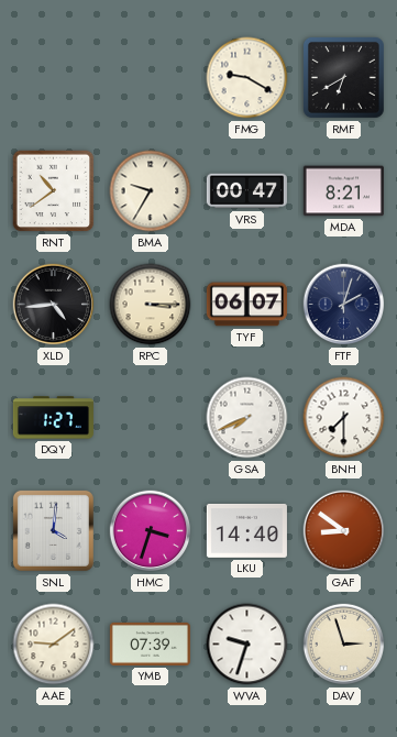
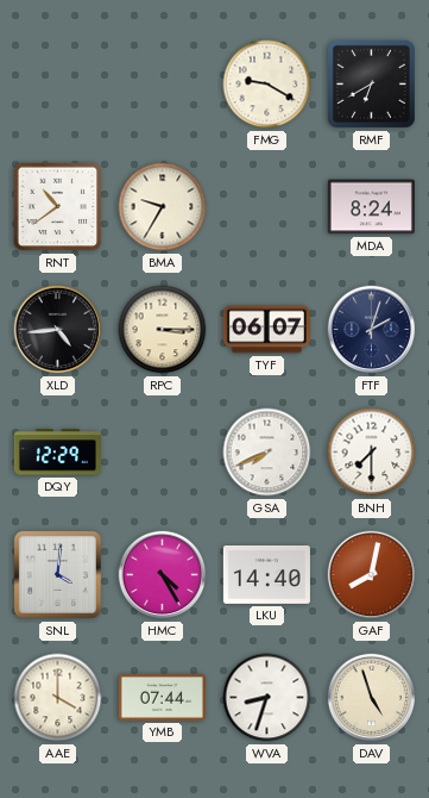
VRS: 00:47 -> none (246, 191)
MDA: 8:21 -> 8:24 (371, 207)
DQY: 1:27 -> 12:29 (57, 453)
HMC: 3:33 -> 4:25 (163, 575)
GAF: 8:51 -> 8:02 (372, 575)
AAE: 9:09 -> 4:00 (58, 698)
YMB: 07:39 -> 07:44 (162, 697)
WVA: 9:33 -> 8:33 (267, 698)
DAV: 2:57 -> 4:57 (372, 698)
